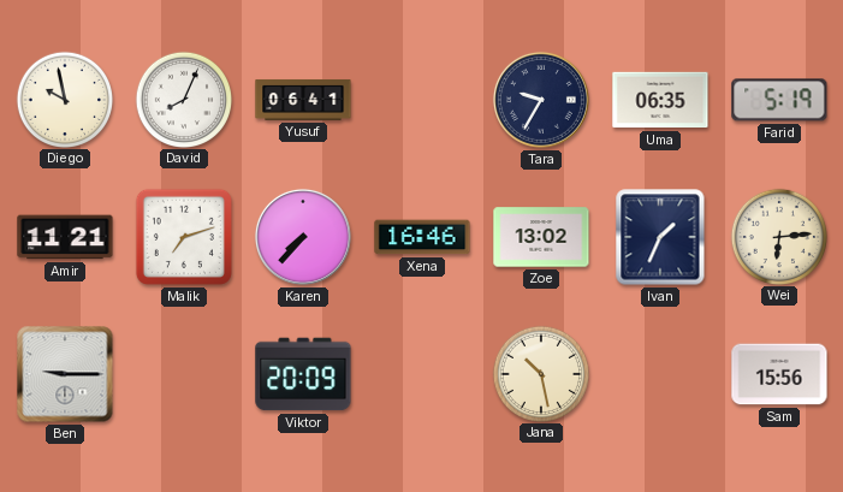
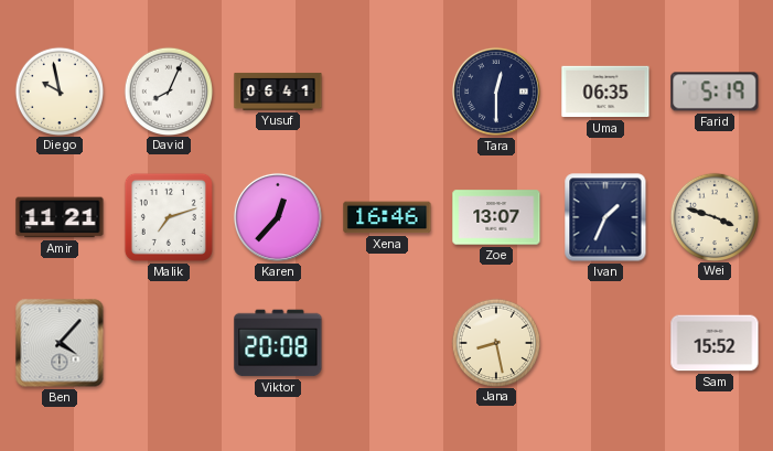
Tara: 9:35 -> 12:30 (496, 92)
Karen: 7:37 -> 12:37 (278, 217)
Zoe: 13:02 -> 13:07 (496, 217)
Wei: 6:14 -> 3:48 (713, 216)
Ben: 9:15 -> 4:07 (60, 343)
Viktor: 20:09 -> 20:08 (278, 343)
Jana: 10:28 -> 8:28 (495, 342)
Sam: 15:56 -> 15:52 (715, 343)
